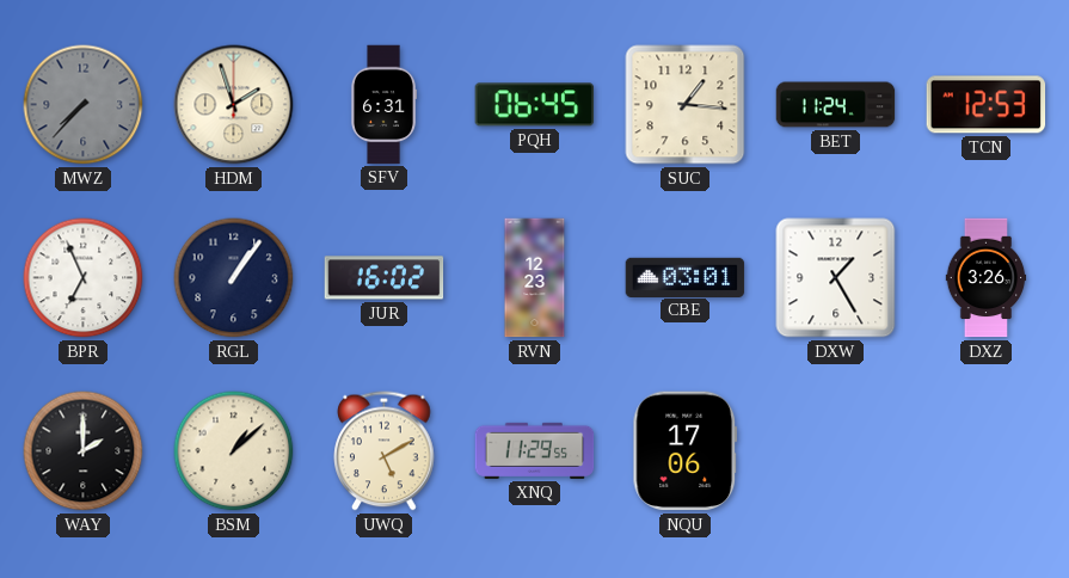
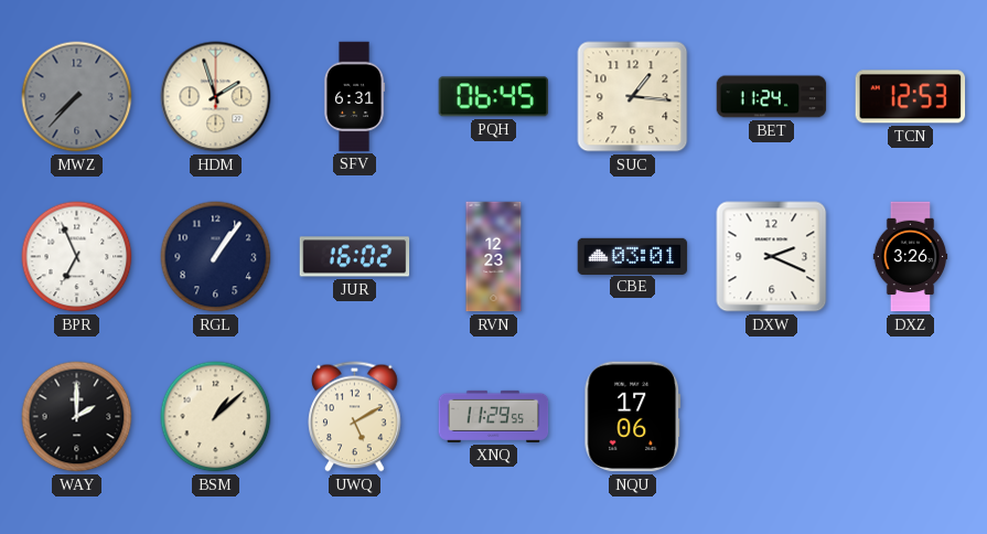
DXW: 1:25 -> 2:19 (772, 257)
